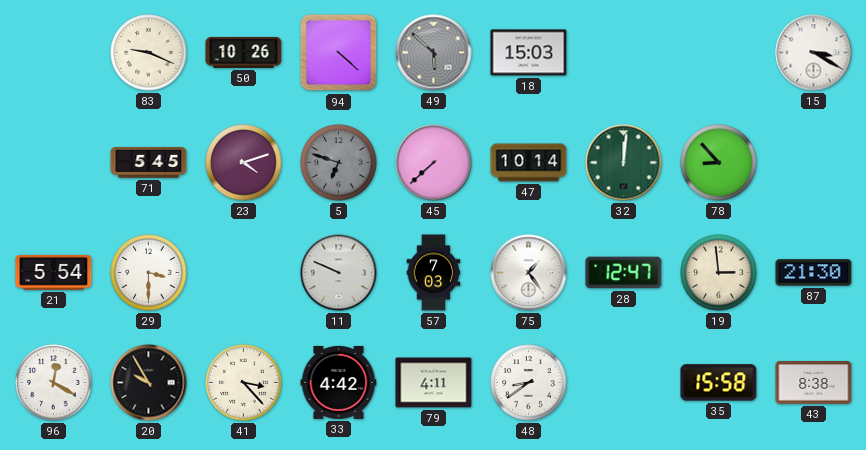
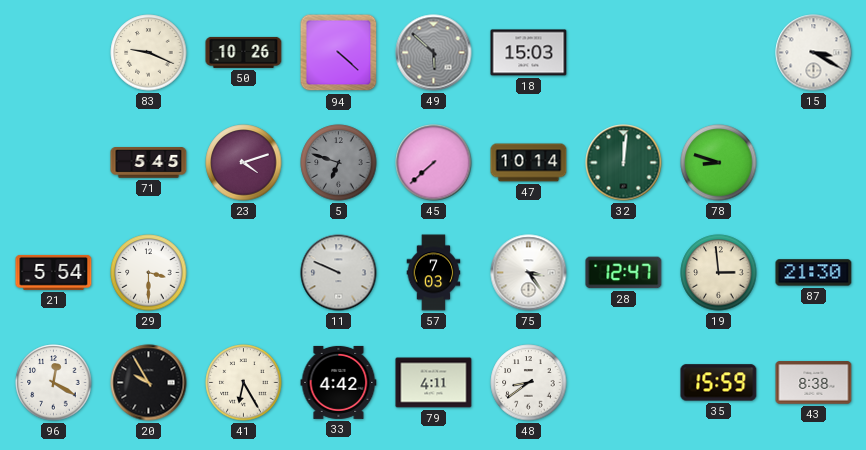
78: 8:53 -> 8:48 (719, 163)
75: 1:24 -> 3:24 (529, 273)
41: 3:23 -> 6:25 (244, 383)
35: 15:58 -> 15:59 (719, 383)
